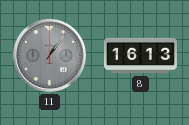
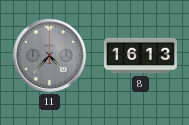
11: 1:06 -> 4:37 (49, 55)
